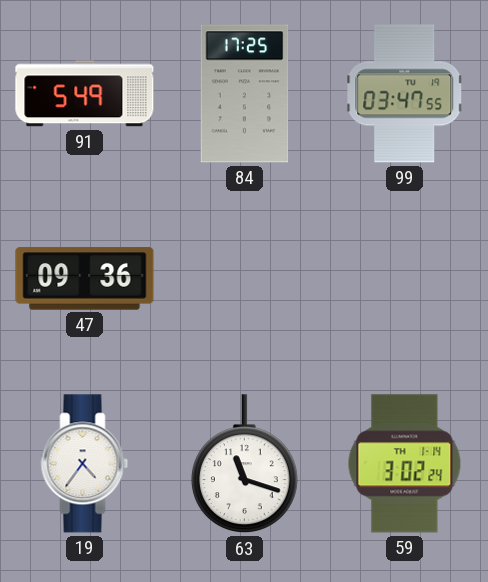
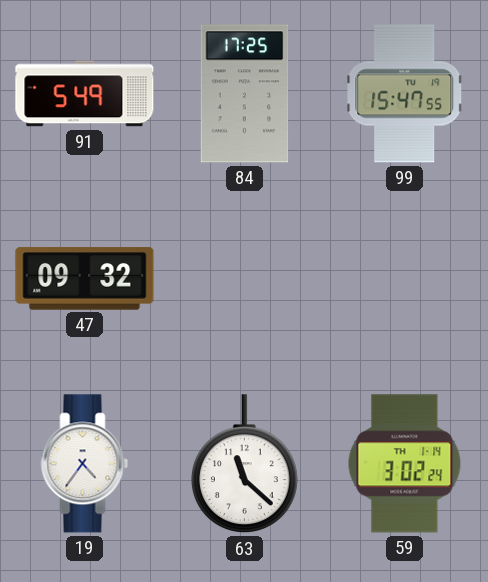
99: 03:47 -> 15:47 (405, 94)
47: 09:36 -> 09:32 (85, 279)
63: 11:18 -> 11:22 (244, 464)
